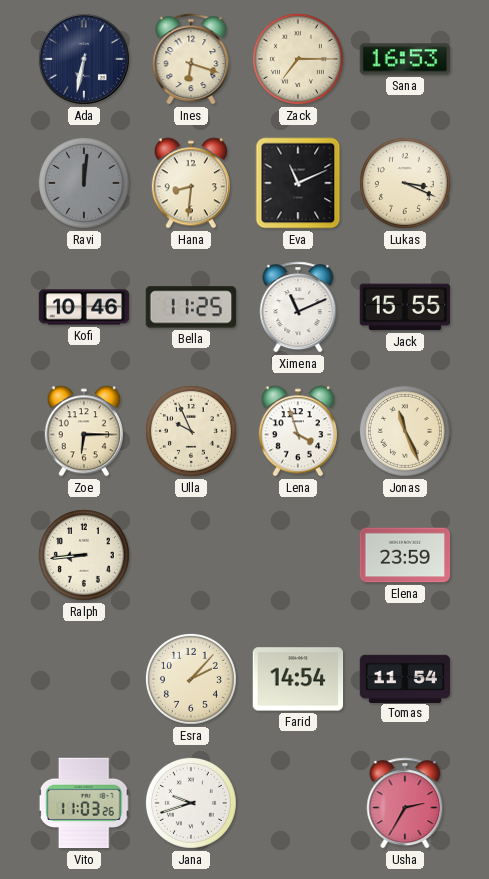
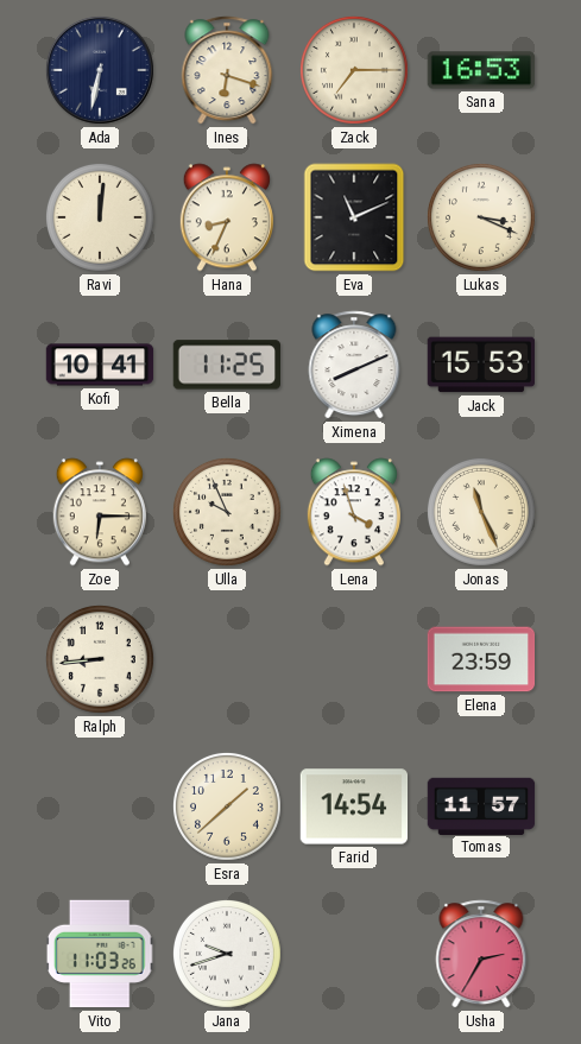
Ravi dial: grey -> cream (100, 217)
Hana: 8:31 -> 8:34 (227, 217)
Kofi: 10:46 -> 10:41 (100, 365)
Ximena: 11:11 -> 8:11 (354, 365)
Jack: 15:55 -> 15:53 (481, 365)
Esra: 2:07 -> 1:38 (227, 806)
Tomas: 11:54 -> 11:57 (481, 805)
